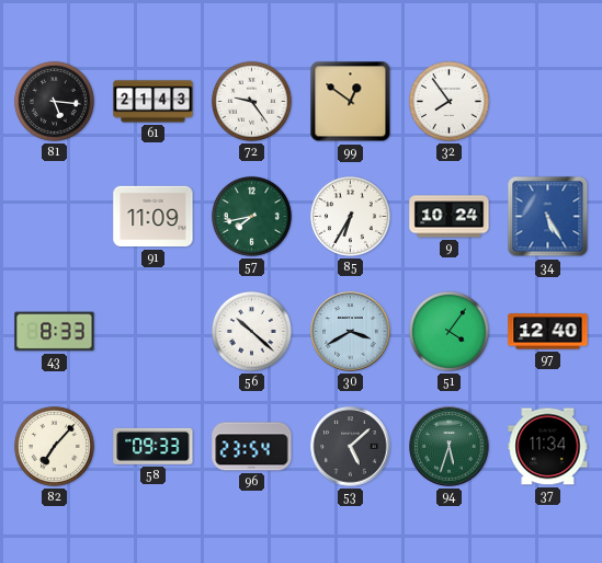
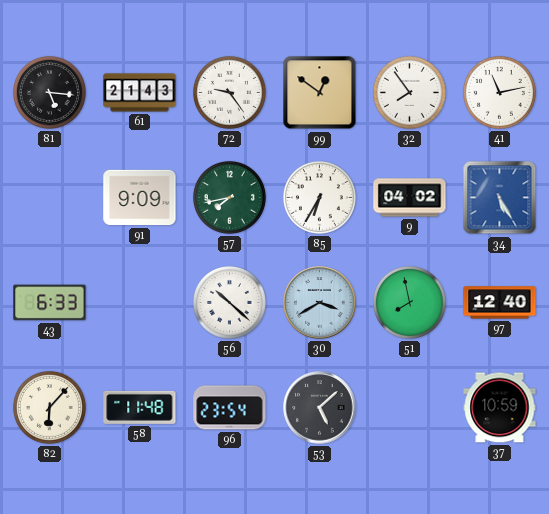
41: none -> 11:13 (499, 92)
91: 11:09 -> 9:09 (140, 198)
9: 10:24 -> 04:02 (410, 198)
43: 8:33 -> 6:33 (50, 303)
51: 4:06 -> 7:58 (409, 302)
82: 7:07 -> 6:07 (49, 407)
58: 09:33 -> 11:48 (140, 407)
94: 5:33 -> none (450, 447)
37: 11:34 -> 10:59 (500, 408)
